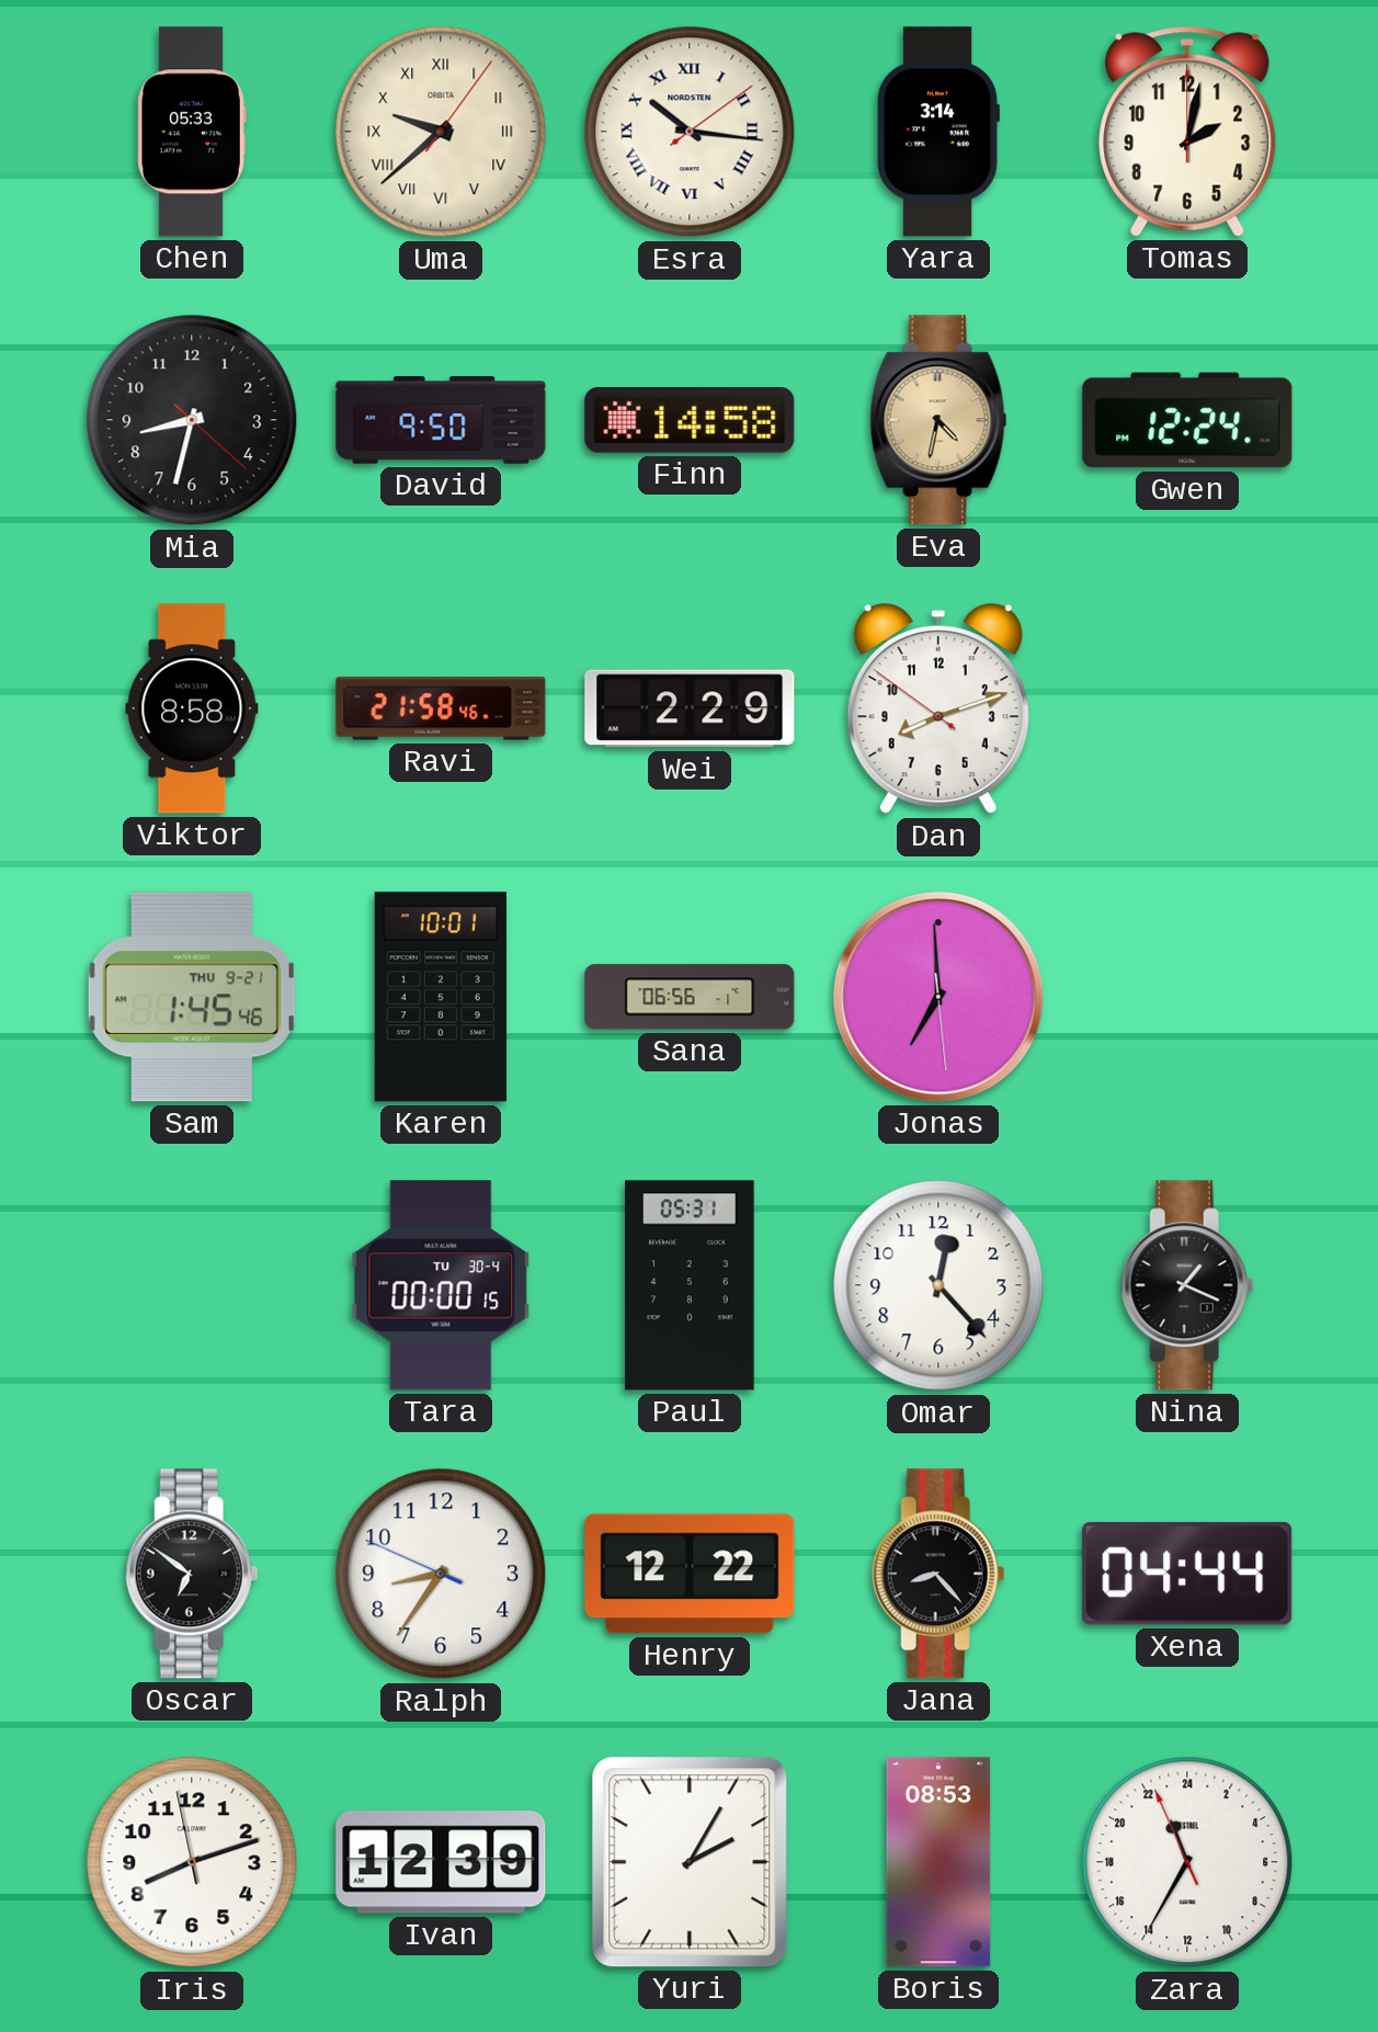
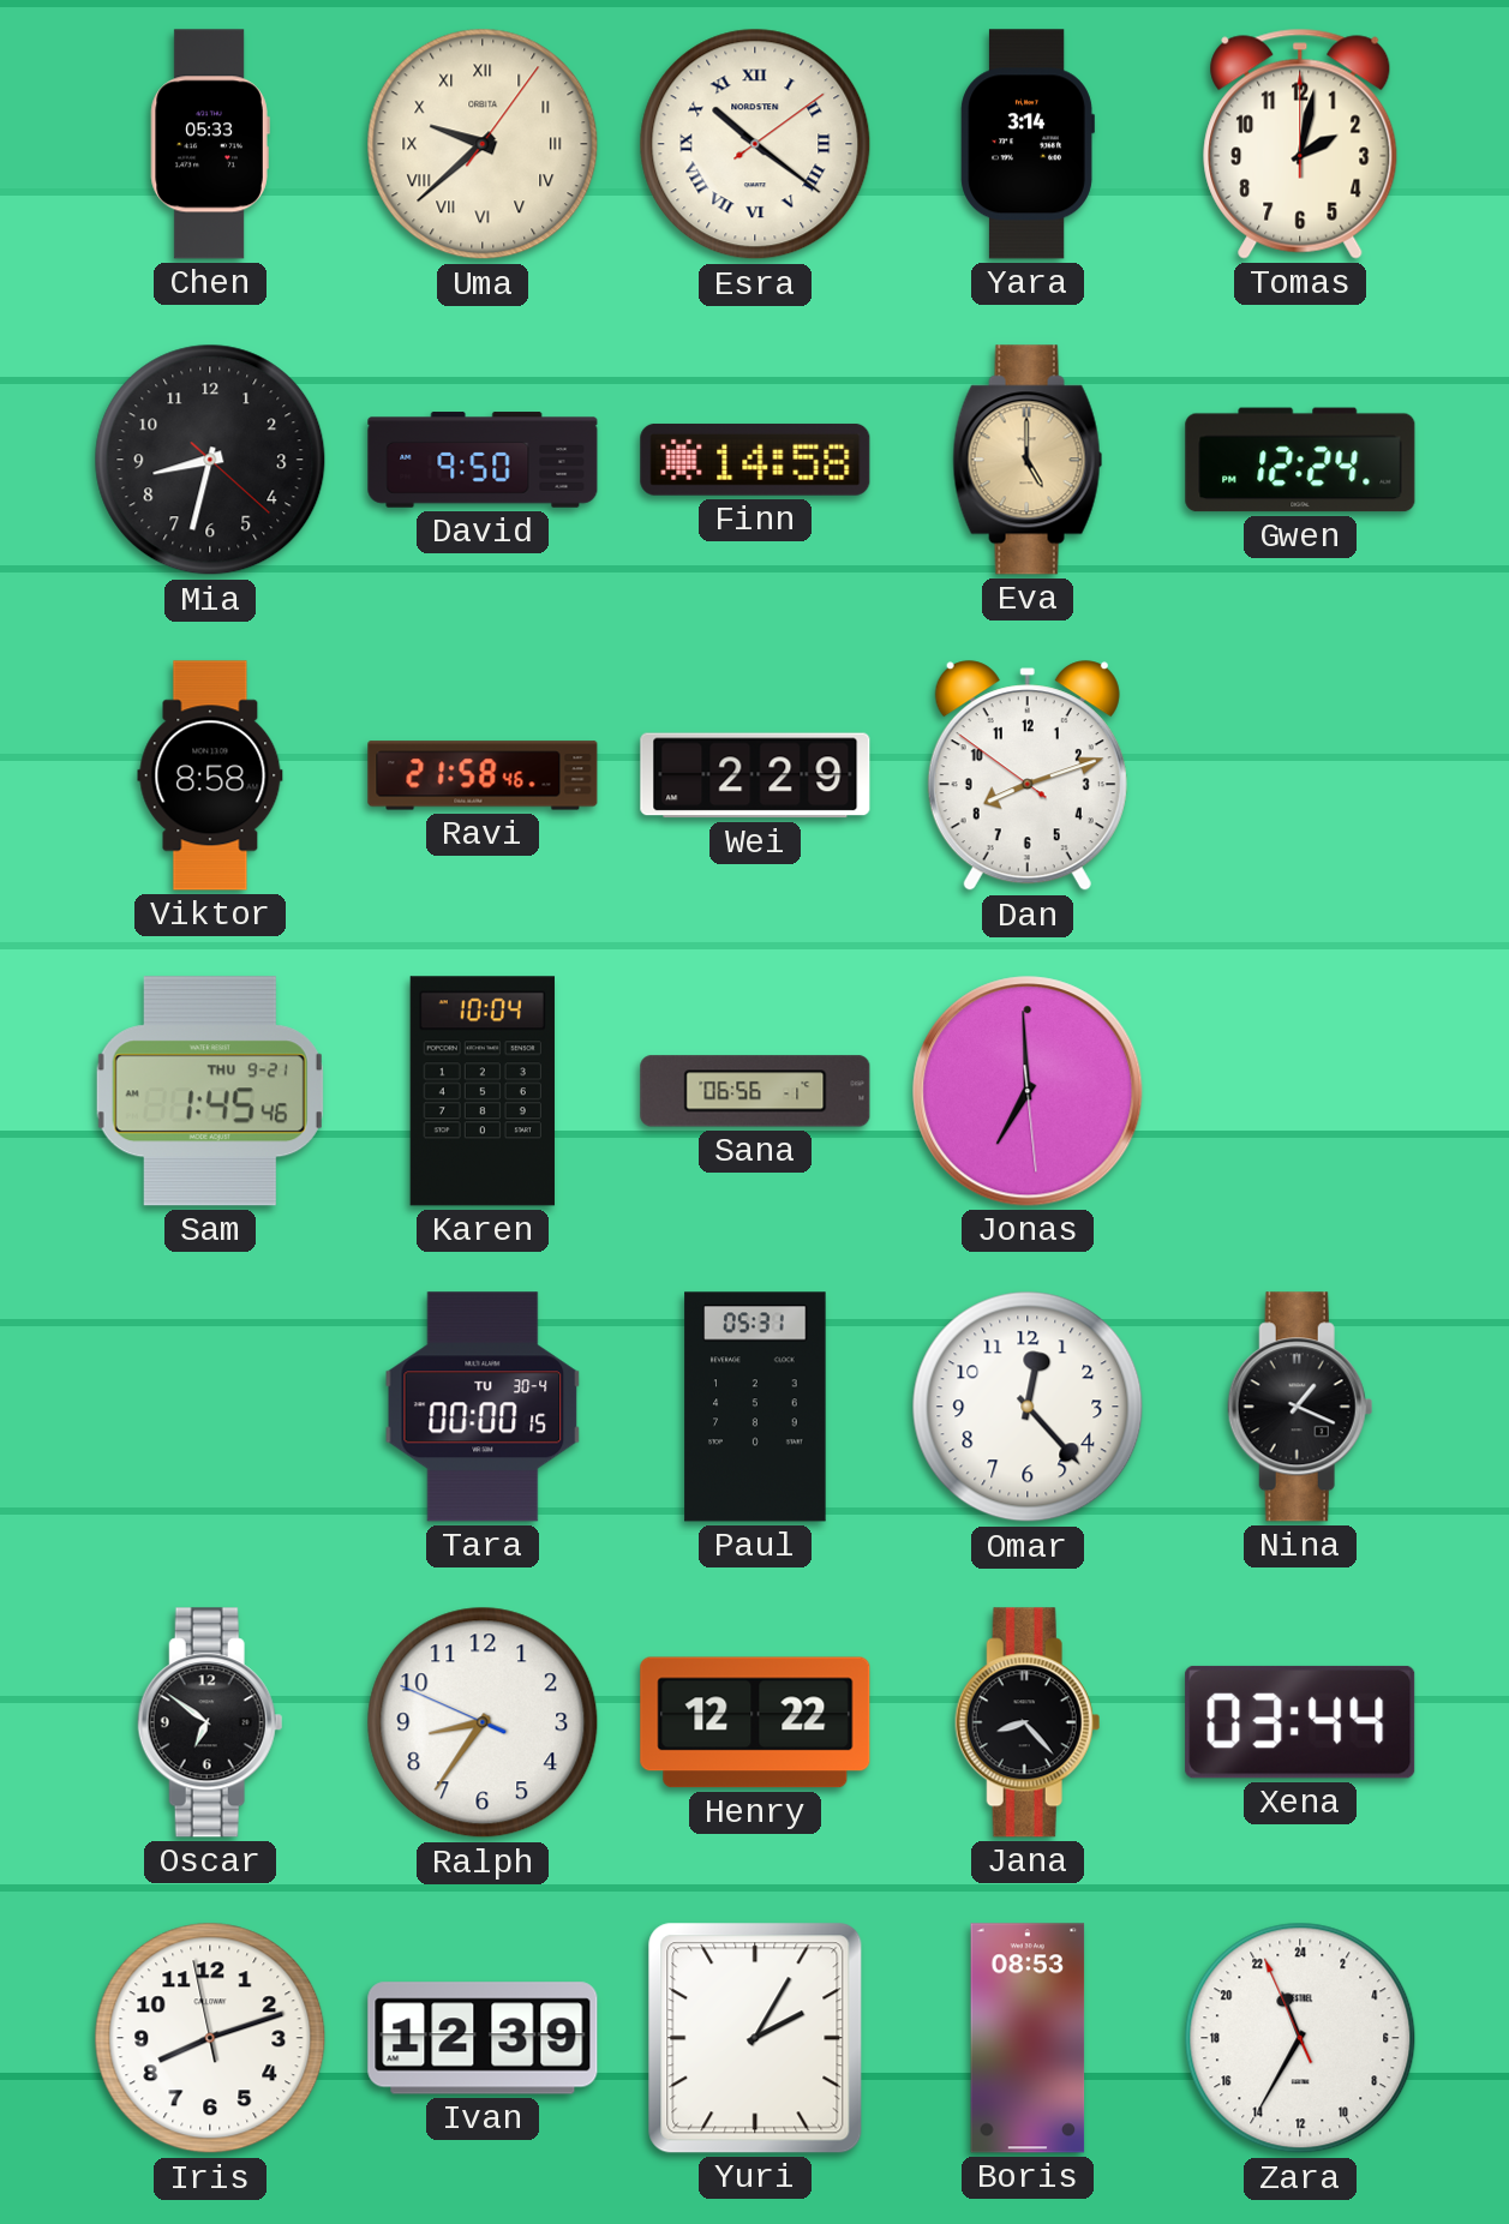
Esra: 10:16 -> 10:21 (755, 144)
Eva: 4:32 -> 5:00 (1028, 460)
Karen: 10:01 -> 10:04 (483, 1091)
Xena: 04:44 -> 03:44 (1300, 1722)
